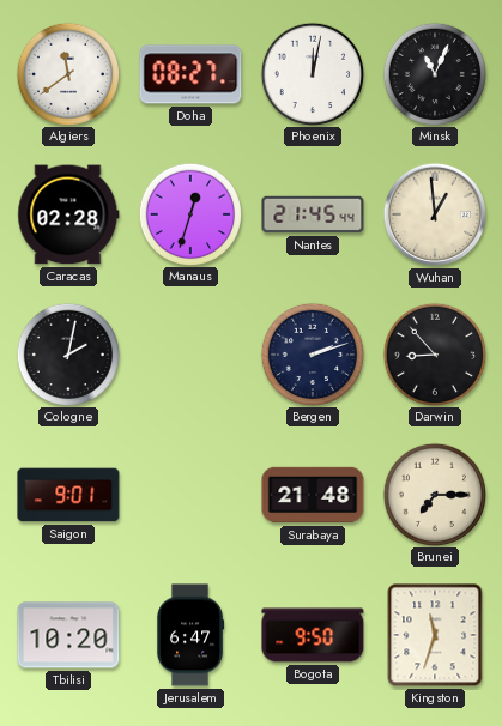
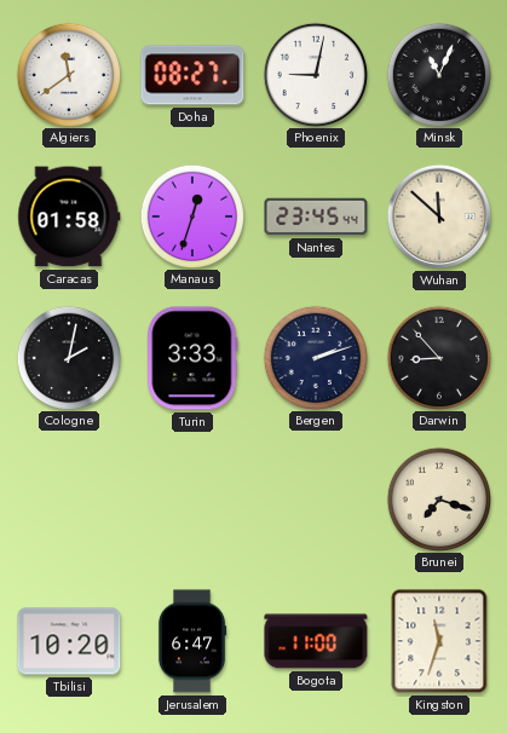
Phoenix: 12:02 -> 9:02 (315, 74)
Caracas: 02:28 -> 01:58 (69, 217)
Nantes: 21:45 -> 23:45 (316, 217)
Wuhan: 12:59 -> 11:52 (439, 217)
Turin: none -> 3:33 (192, 358)
Saigon: 9:01 -> none (68, 495)
Surabaya: 21:48 -> none (313, 495)
Brunei: 7:15 -> 7:18 (438, 498)
Bogota: 9:50 -> 11:00 (316, 641)
